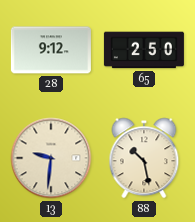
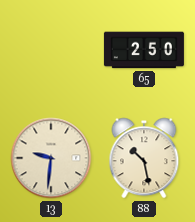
28: 9:12 -> none (51, 50)
